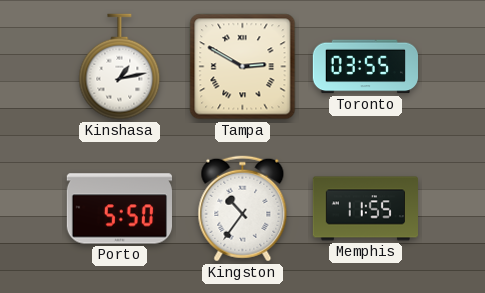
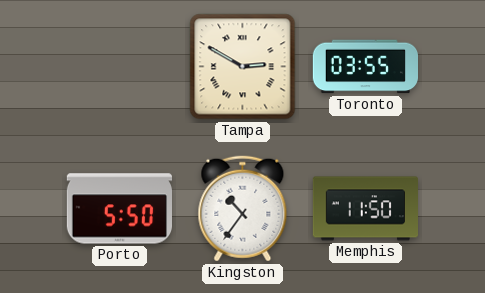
Kinshasa: 1:13 -> none (120, 67)
Memphis: 11:55 -> 11:50 (365, 209)
